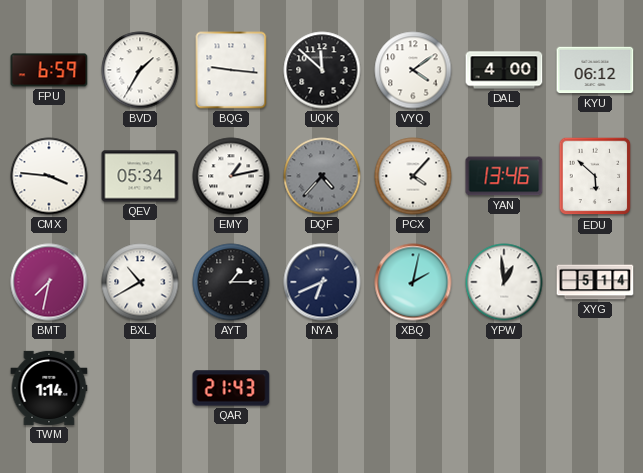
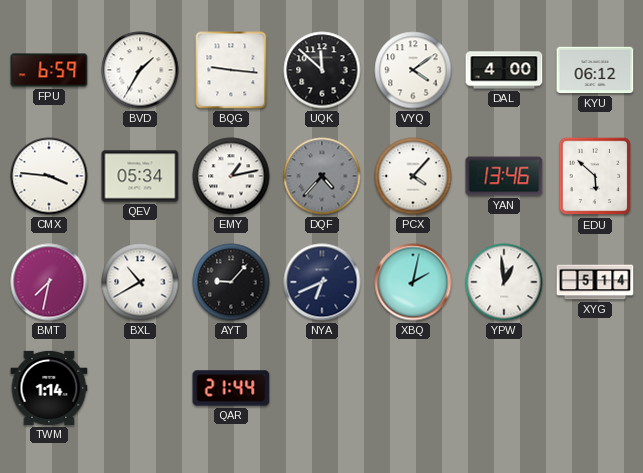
AYT: 1:15 -> 9:07 (231, 282)
QAR: 21:43 -> 21:44 (231, 388)
